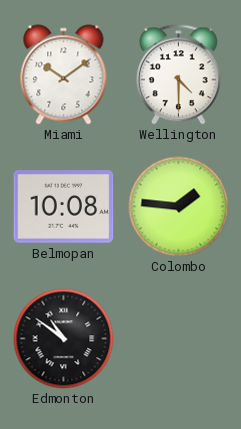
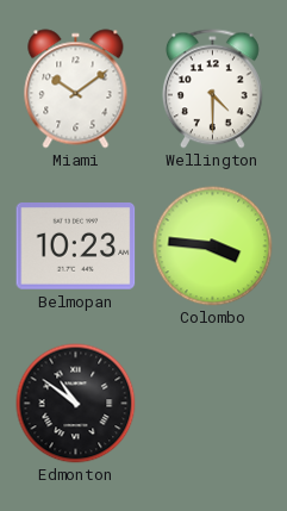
Belmopan: 10:08 -> 10:23 (76, 247)
Colombo: 1:46 -> 3:46 (213, 247)
